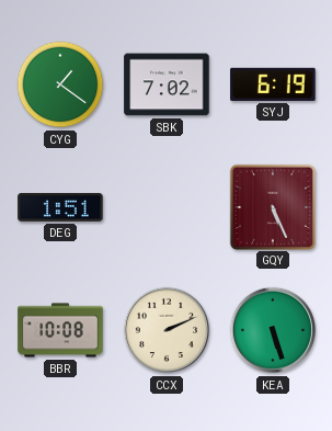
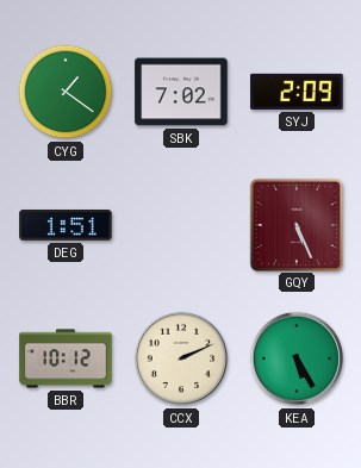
SYJ: 6:19 -> 2:09 (297, 92)
BBR: 10:08 -> 10:12 (66, 358)
KEA: 5:27 -> 5:25 (297, 358)
